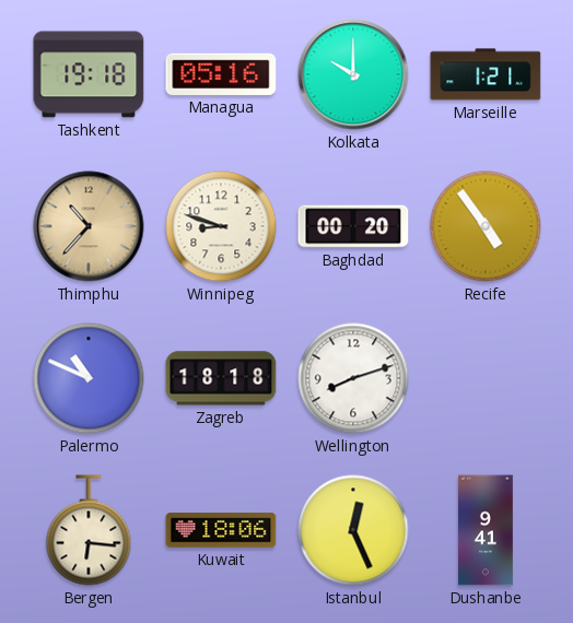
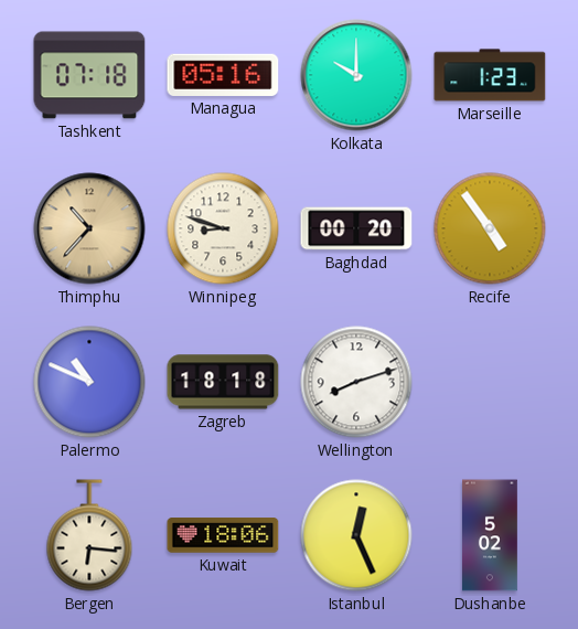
Tashkent: 19:18 -> 07:18 (89, 75)
Marseille: 1:21 -> 1:23 (490, 75)
Dushanbe: 9:41 -> 5:02 (490, 535)
